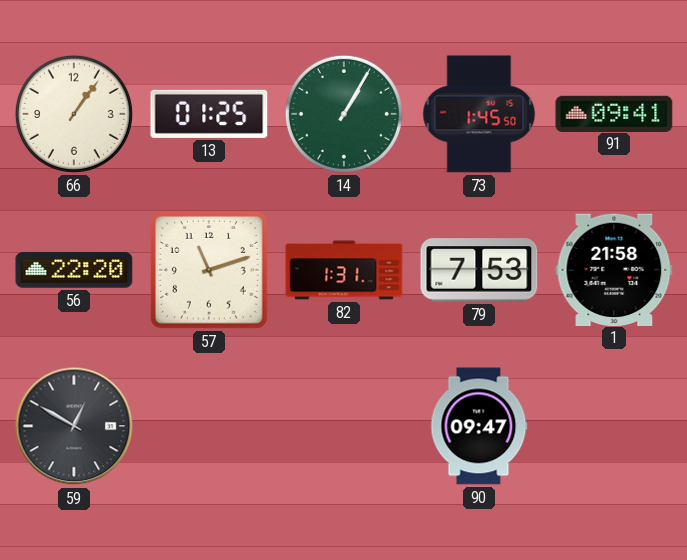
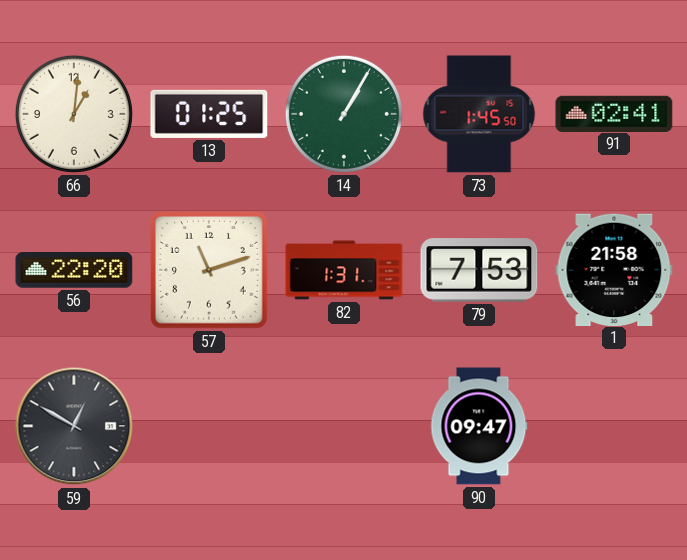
66: 1:06 -> 1:01 (74, 114)
91: 09:41 -> 02:41 (614, 113)
